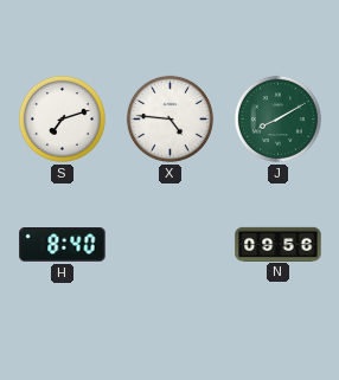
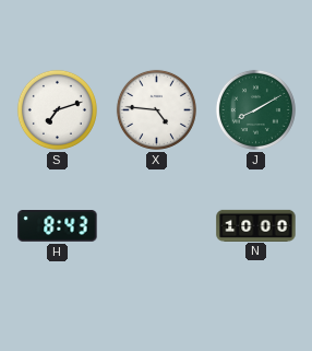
H: 8:40 -> 8:43 (58, 226)
N: 09:56 -> 10:00 (256, 225)
